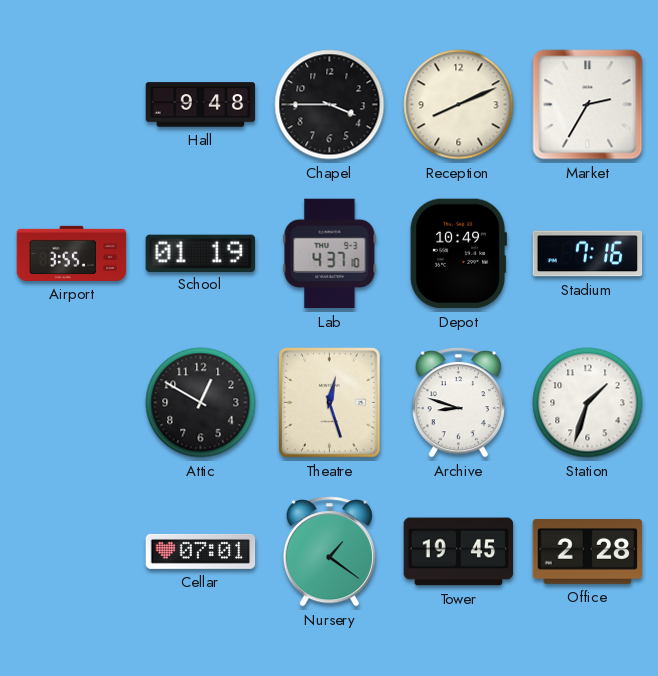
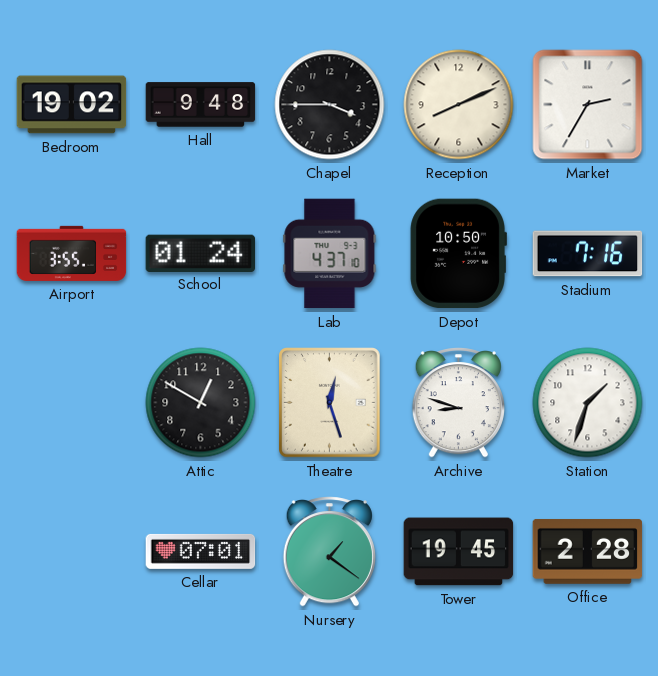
Bedroom: none -> 19:02 (72, 105)
School: 01:19 -> 01:24 (201, 253)
Depot: 10:49 -> 10:50 (458, 254)
